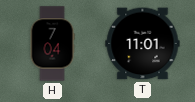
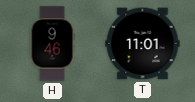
H: 7:04 -> 9:46 (52, 44)
